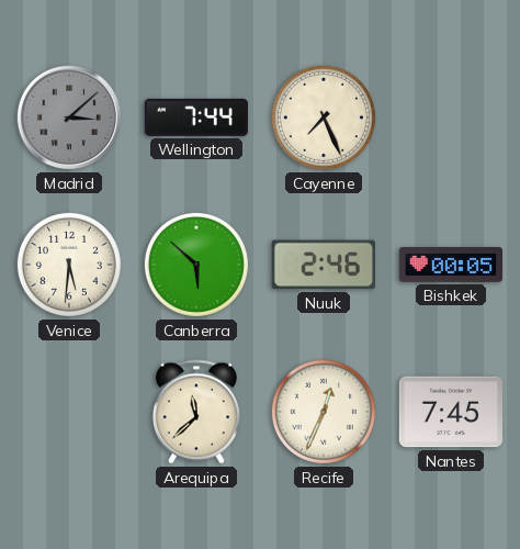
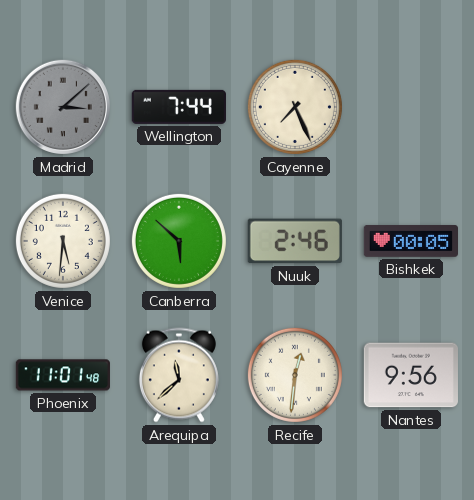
Phoenix: none -> 11:01 (63, 375)
Recife: 12:34 -> 12:31 (295, 375)
Nantes: 7:45 -> 9:56 (411, 375)
